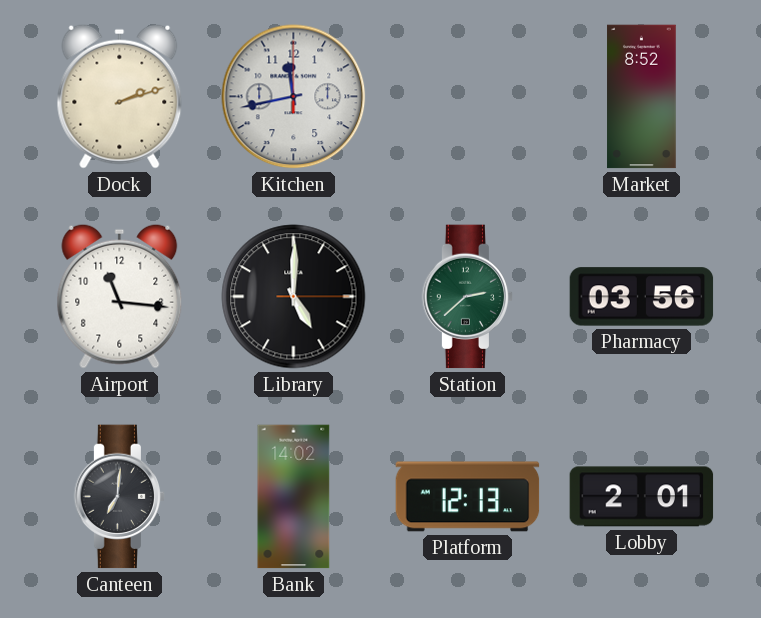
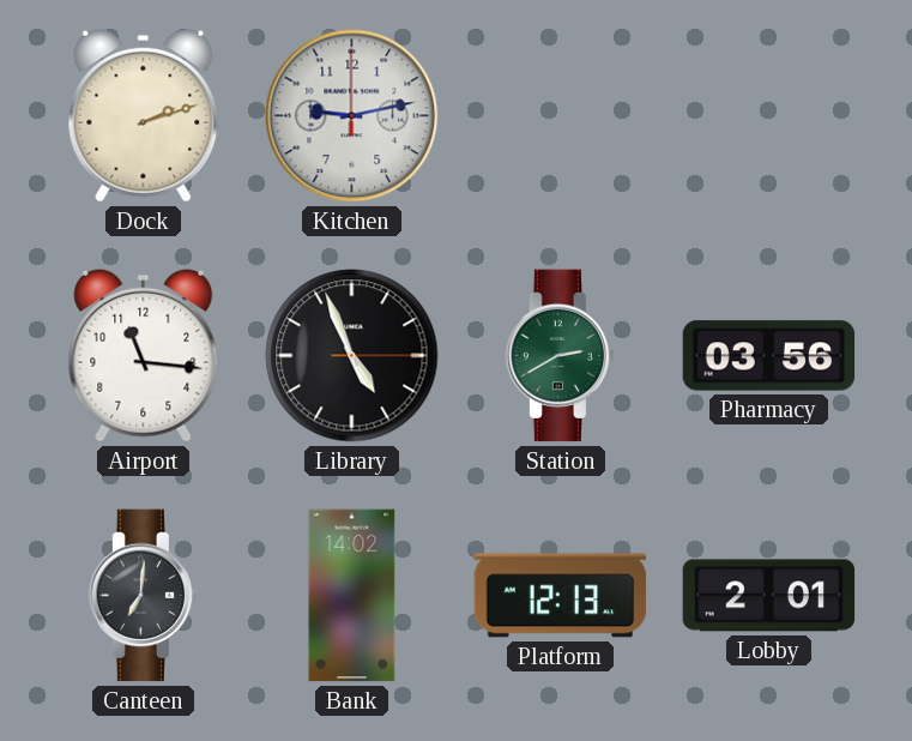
Kitchen: 11:43 -> 9:13 (352, 116)
Market: 8:52 -> none (642, 97)
Library: 5:00 -> 4:56 (352, 356)
Station: 2:38 -> 2:40 (561, 356)
